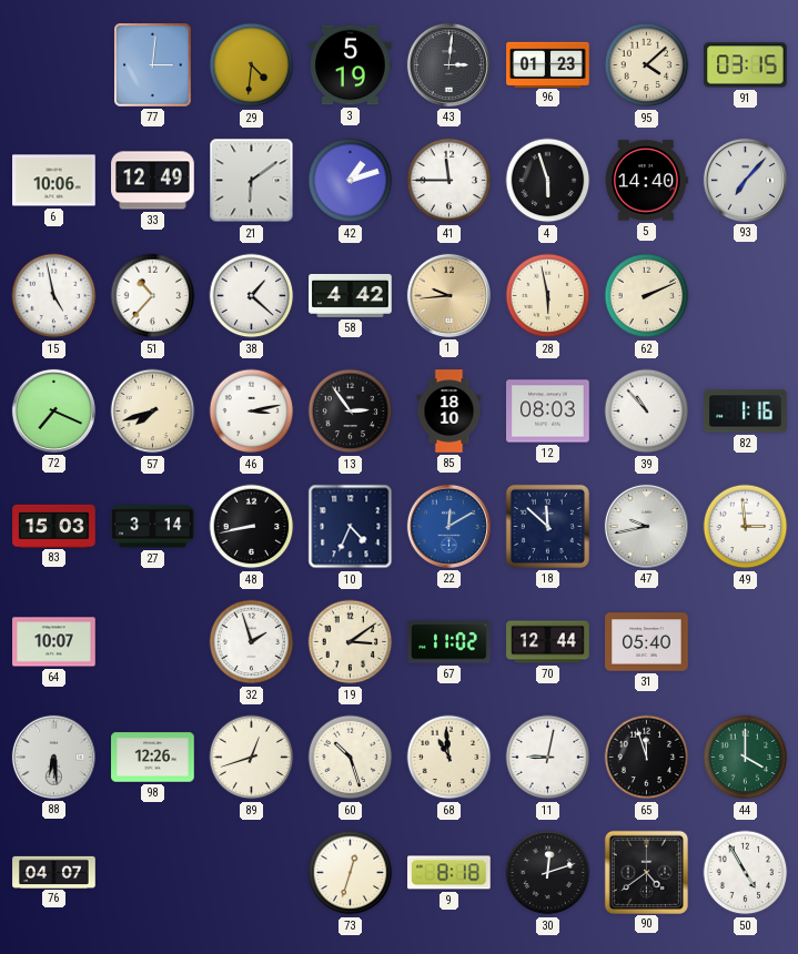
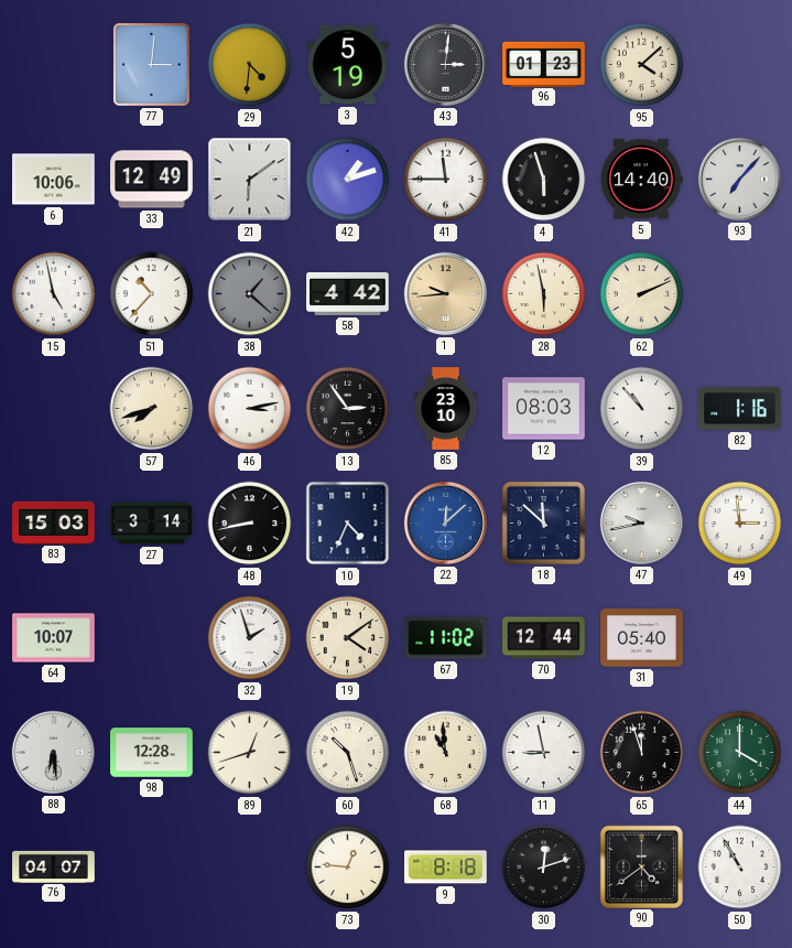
91: 03:15 -> none (746, 65)
38 dial: white -> grey (250, 294)
72: 7:19 -> none (53, 410)
85: 18:10 -> 23:10 (446, 409)
22: 12:10 -> 12:08 (445, 523)
19: 3:09 -> 4:09 (348, 638)
98: 12:26 -> 12:28 (152, 753)
11: 9:02 -> 8:58 (544, 753)
73: 12:33 -> 12:46 (348, 868)
50: 4:55 -> 10:55 (740, 868)
